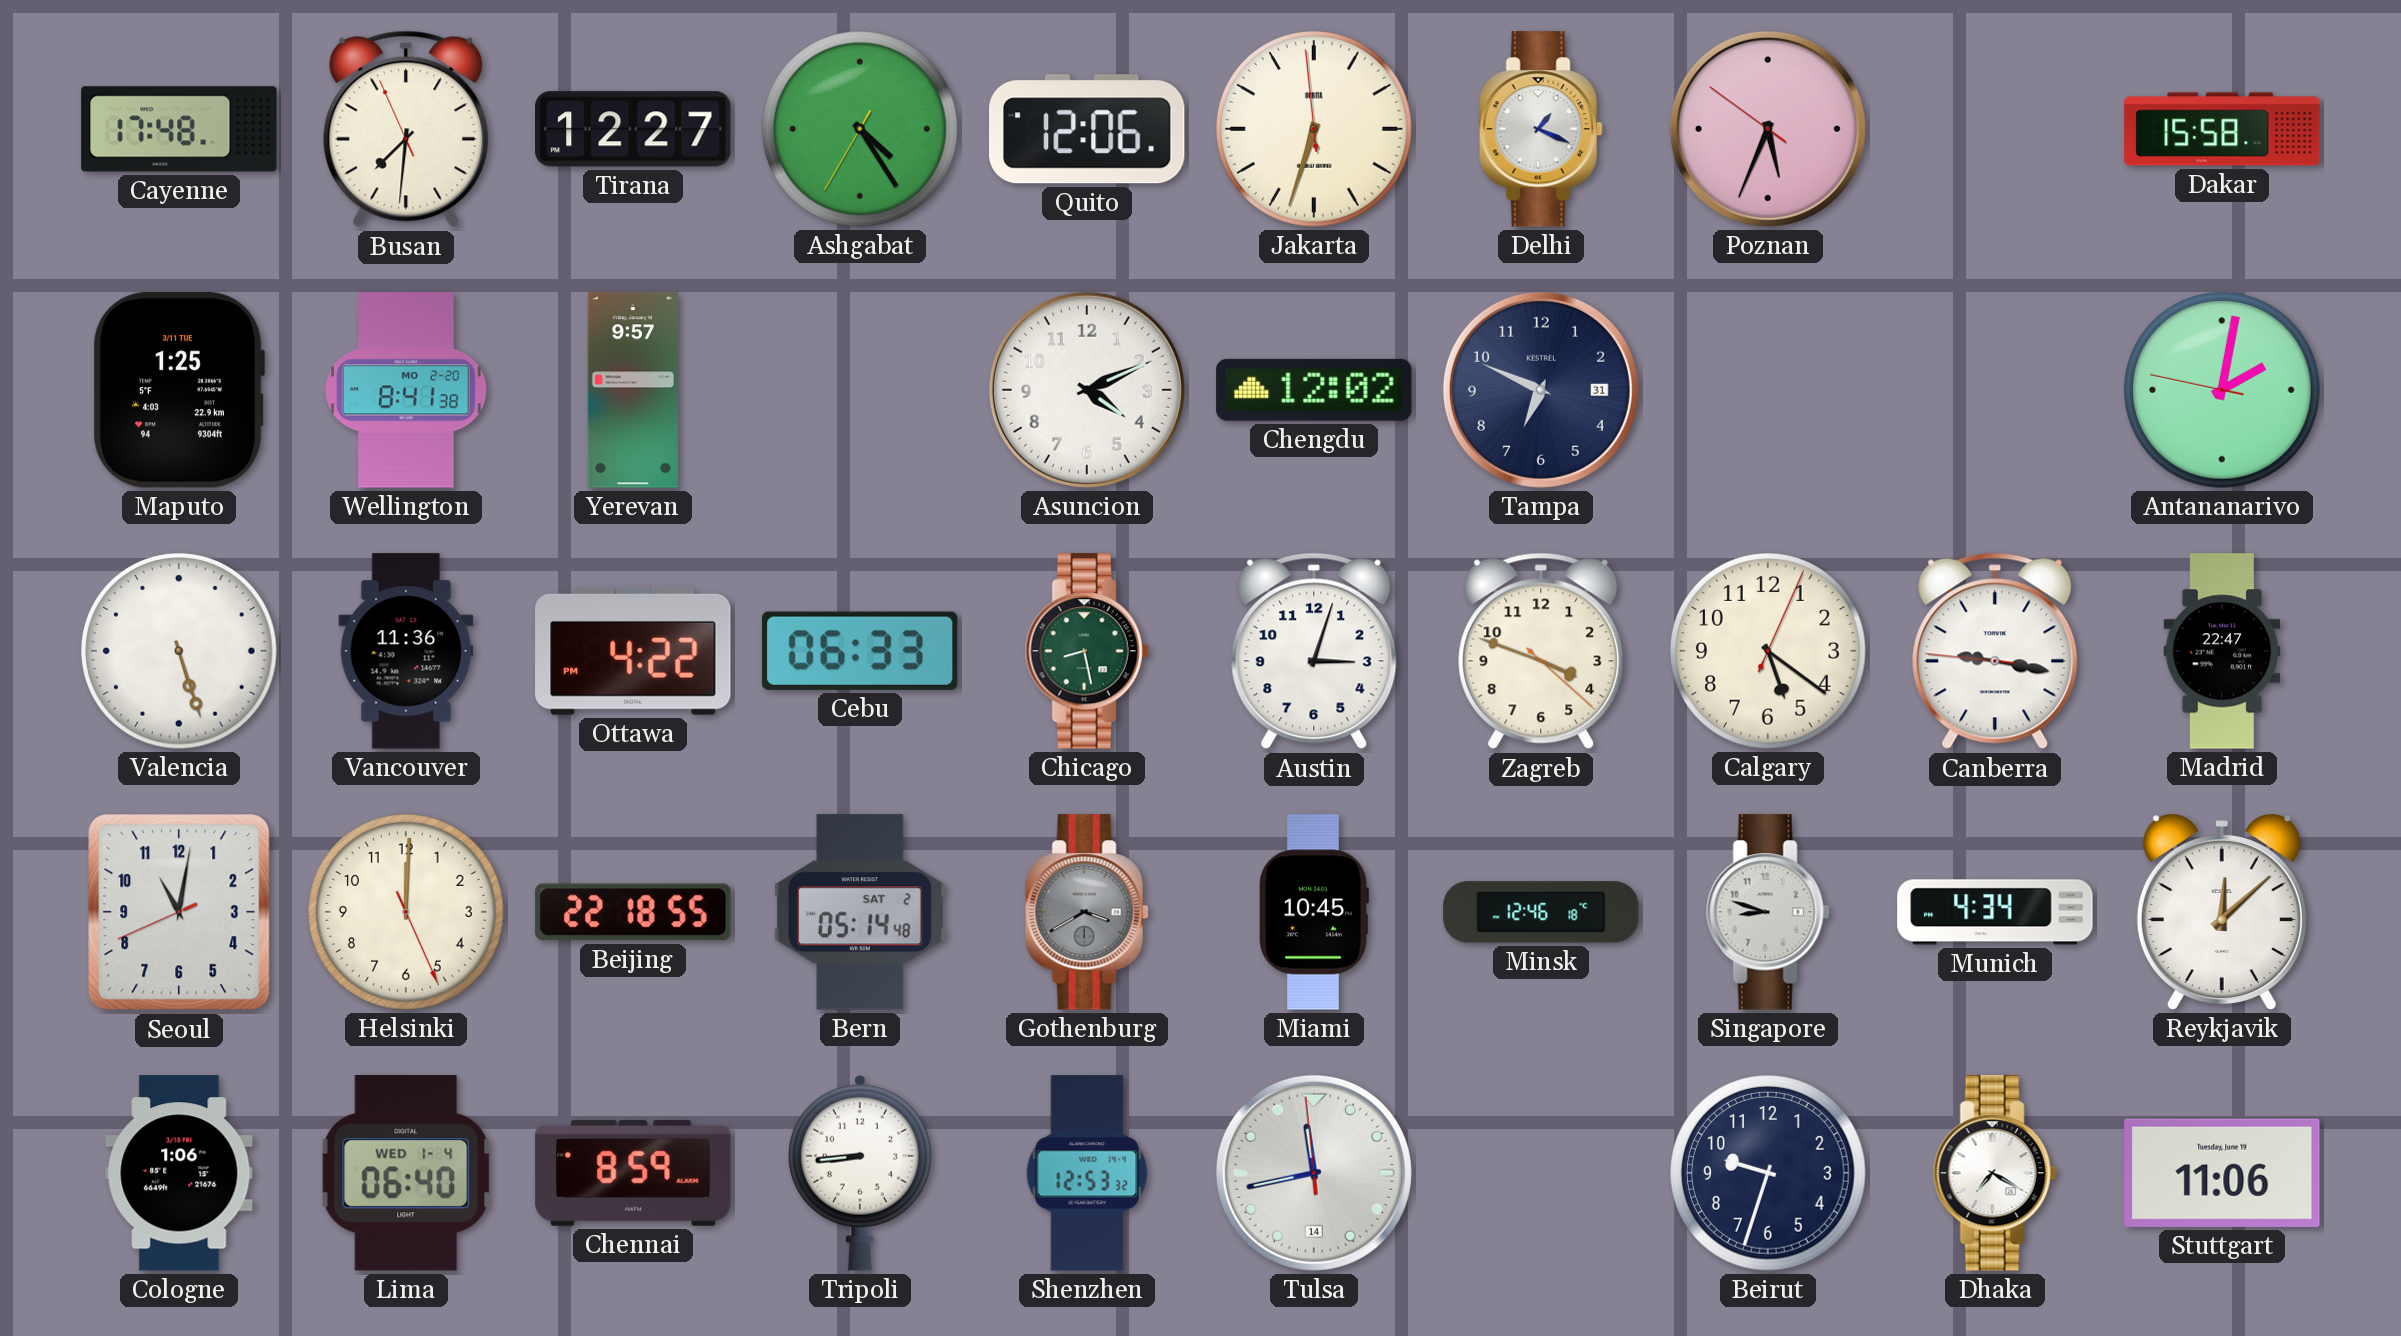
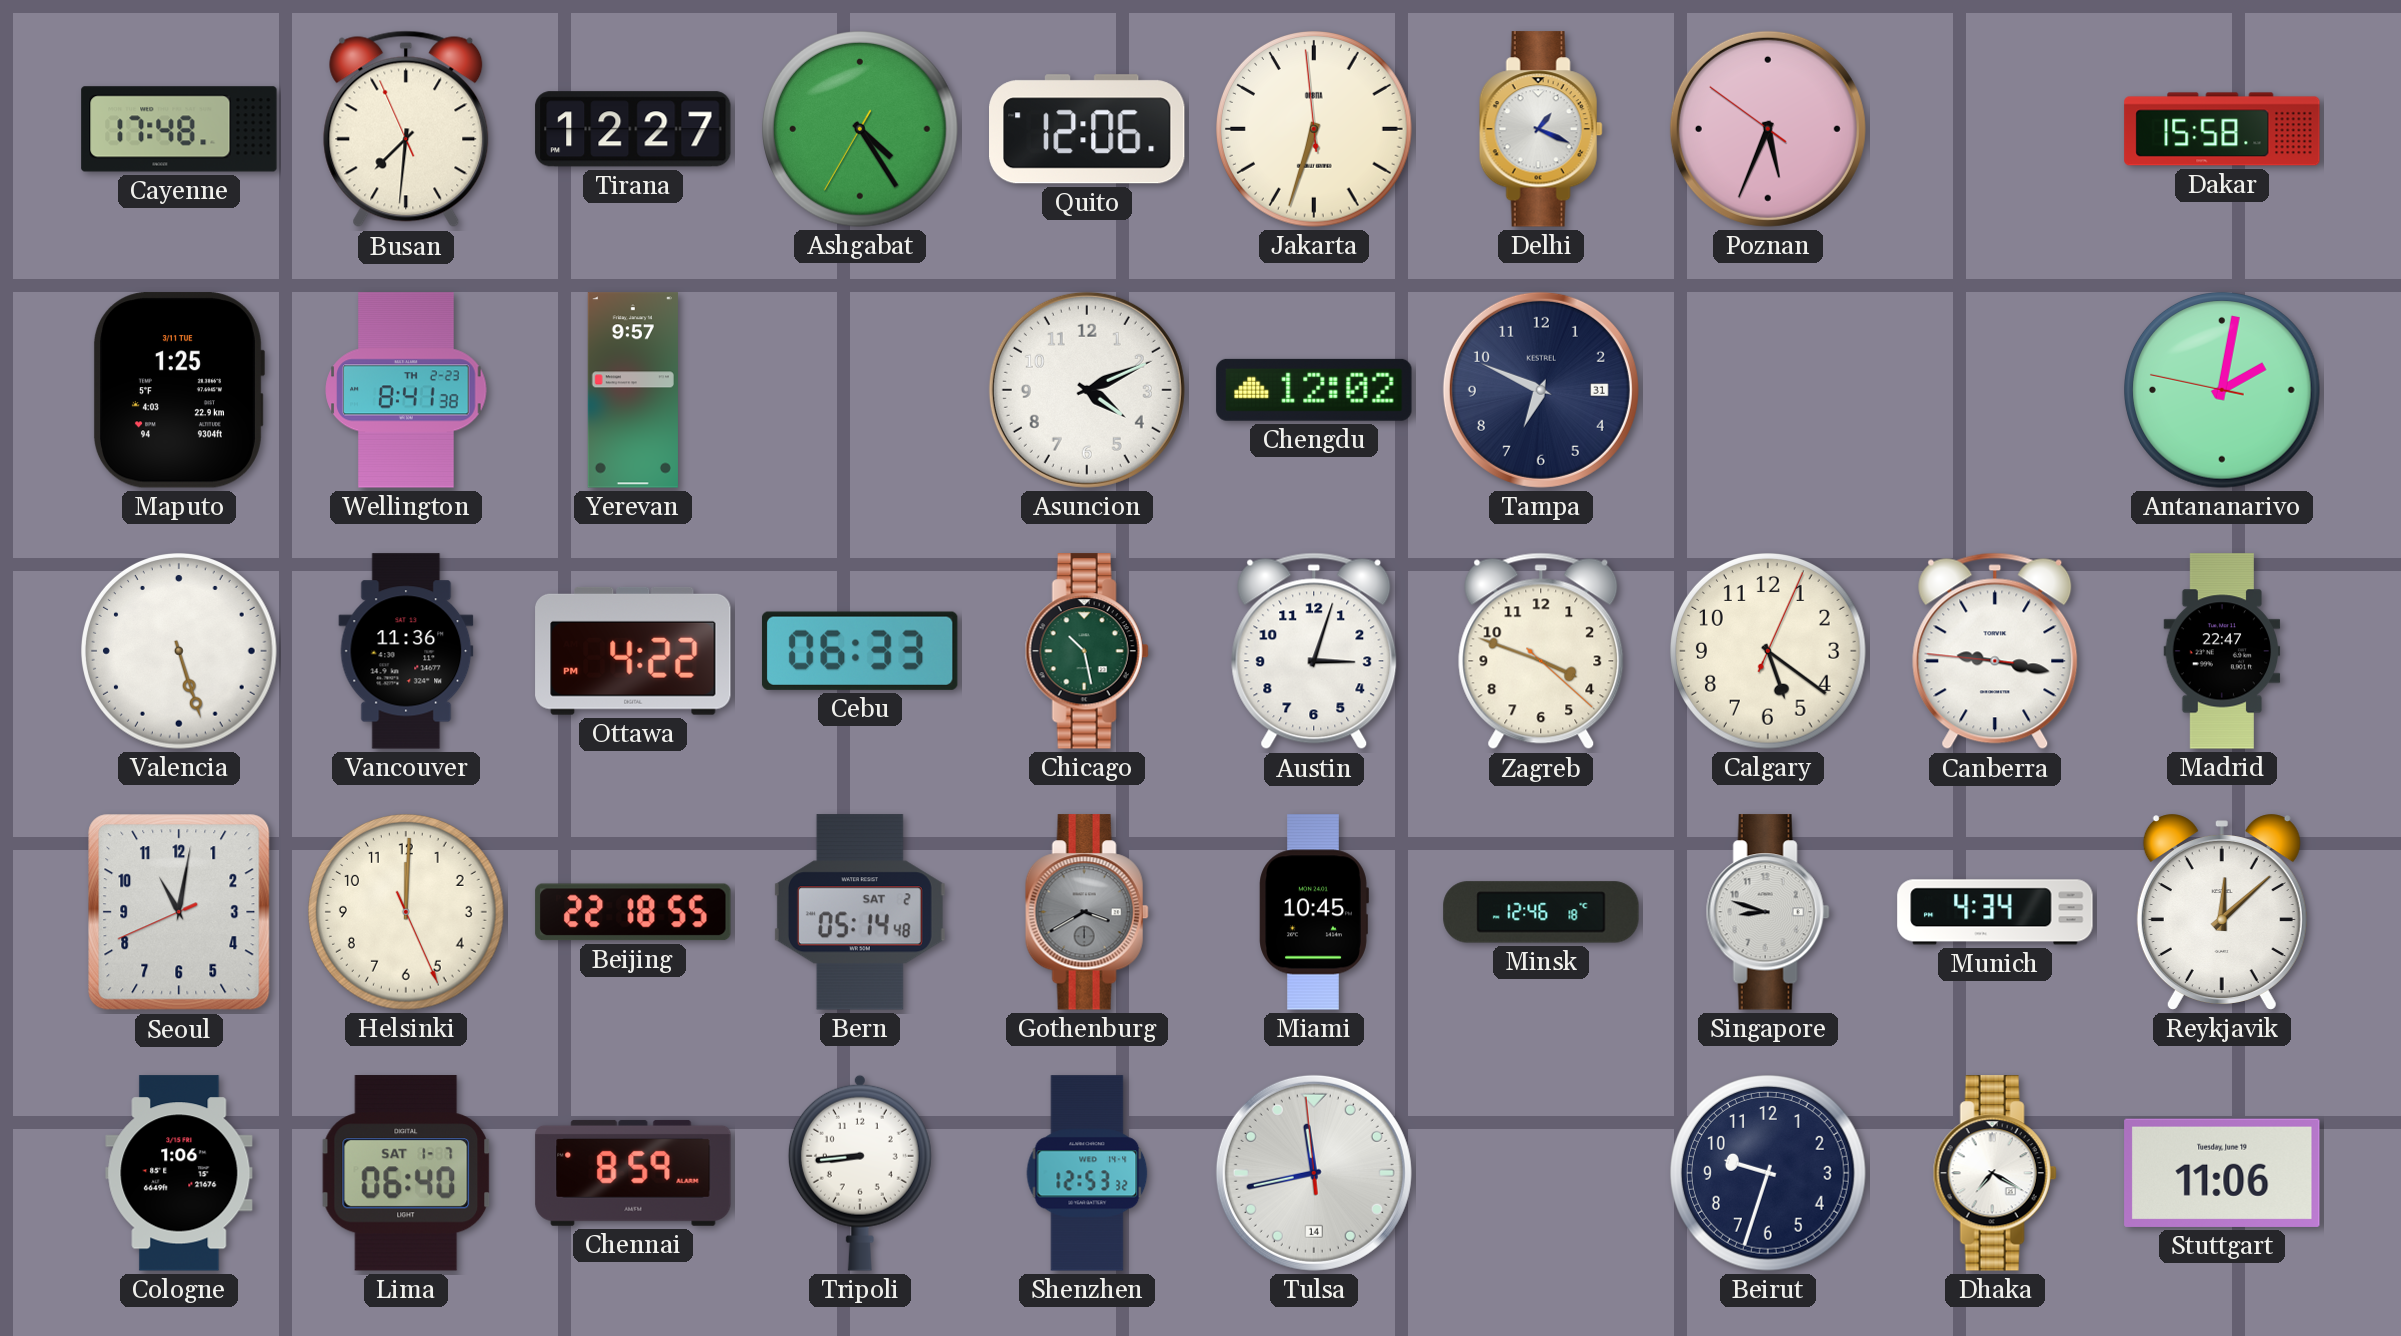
Wellington date: MO 2-20 -> TH 2-23 (406, 390)
Chicago: 8:28 -> 10:28 (1087, 651)
Lima date: WED 1-4 -> SAT 1-7 (406, 1173)
